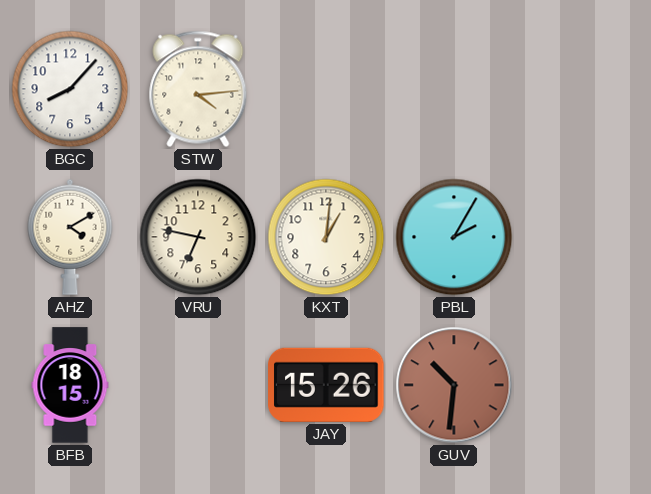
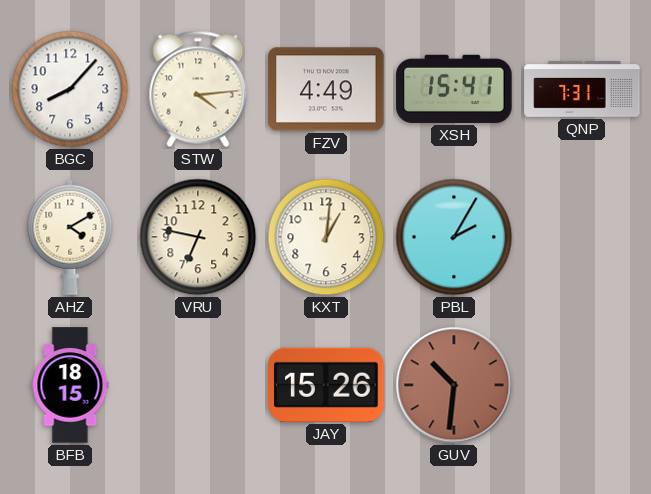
FZV: none -> 4:49 (326, 89)
XSH: none -> 15:41 (454, 89)
QNP: none -> 7:31 (582, 90)
